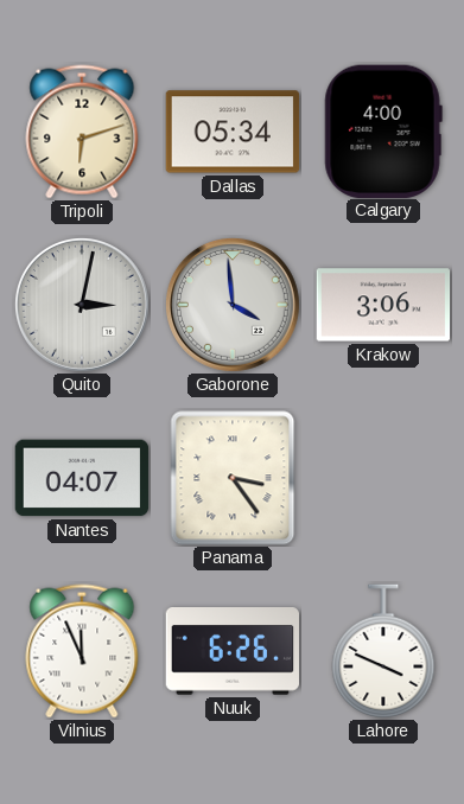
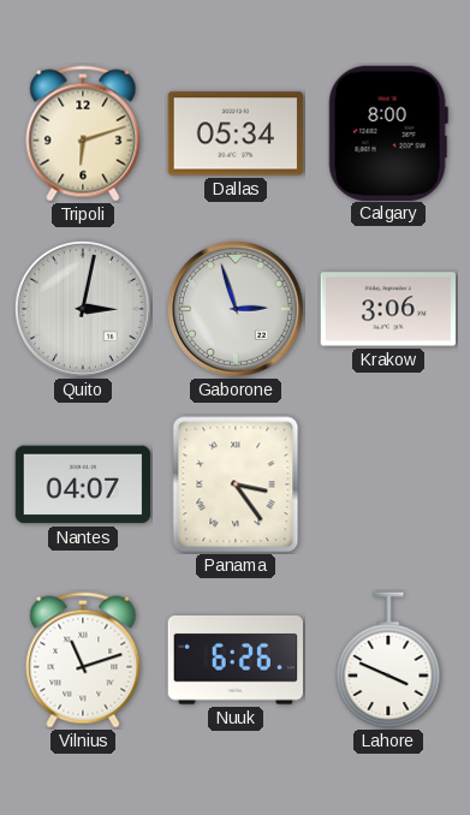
Calgary: 4:00 -> 8:00 (388, 132)
Gaborone: 3:59 -> 2:57 (236, 309)
Vilnius: 11:56 -> 11:12 (83, 660)
